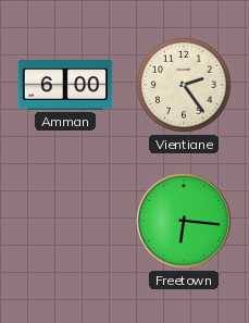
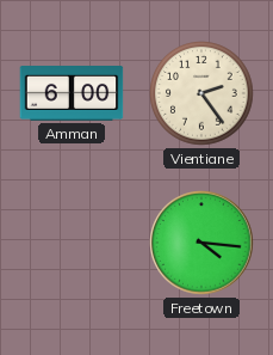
Freetown: 6:16 -> 4:16 (201, 243)
